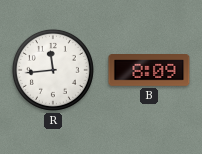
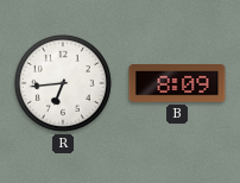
R: 11:44 -> 6:44 (63, 83)
